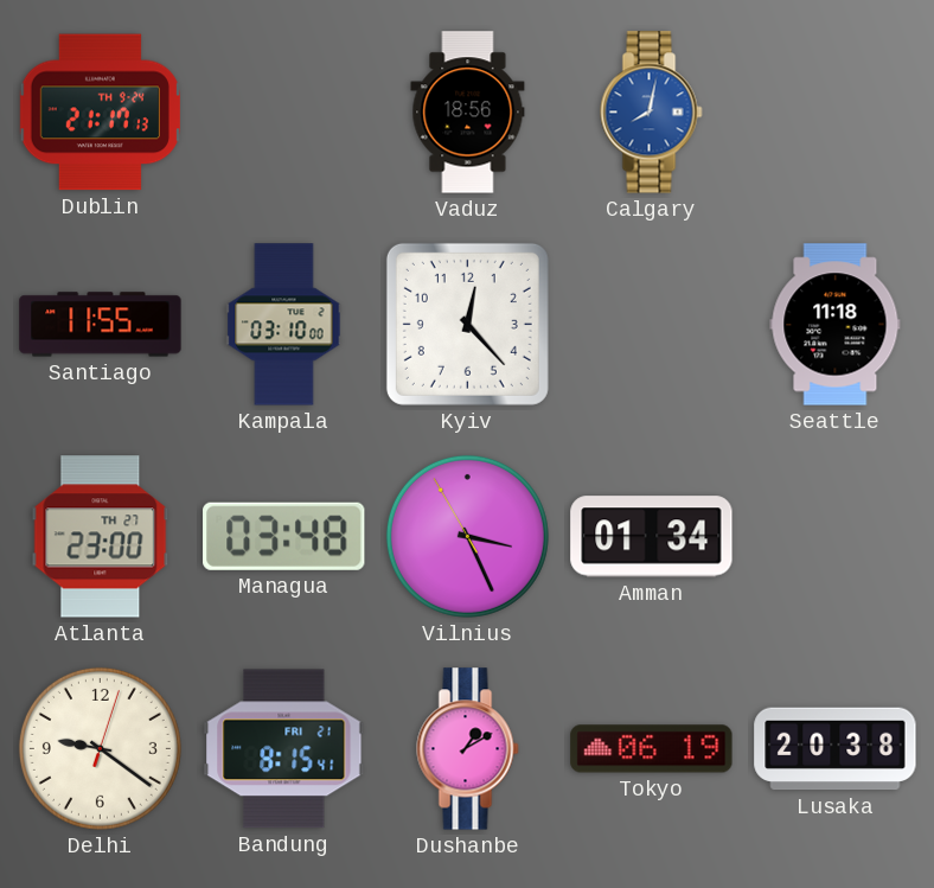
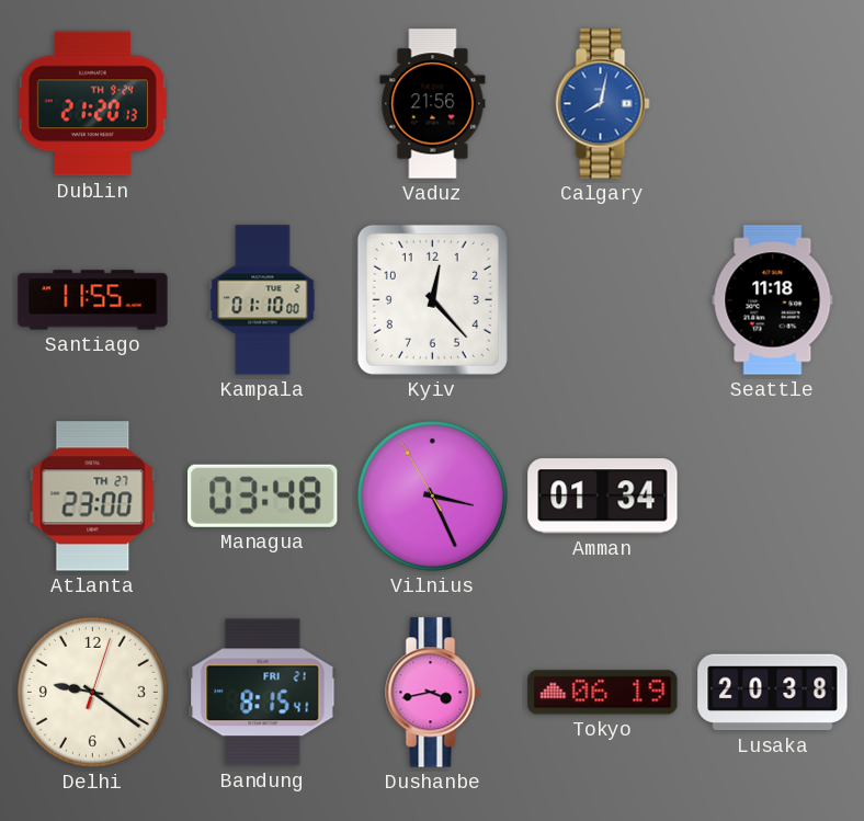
Dublin: 21:17 -> 21:20 (92, 104)
Vaduz: 18:56 -> 21:56 (433, 104)
Kampala: 03:10 -> 01:10 (263, 300)
Dushanbe: 1:10 -> 3:43 (433, 693)
